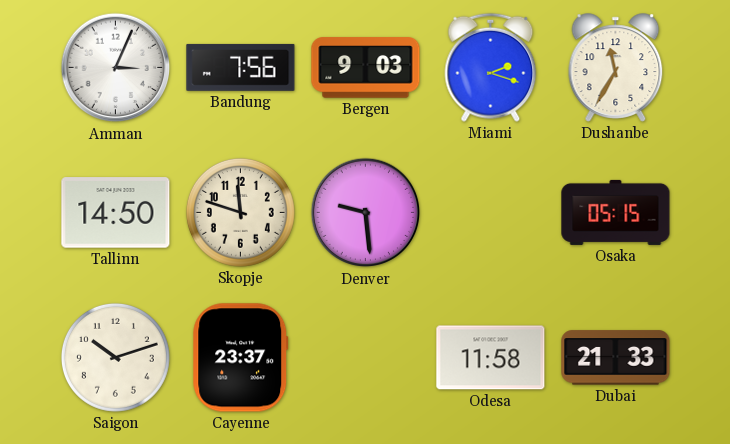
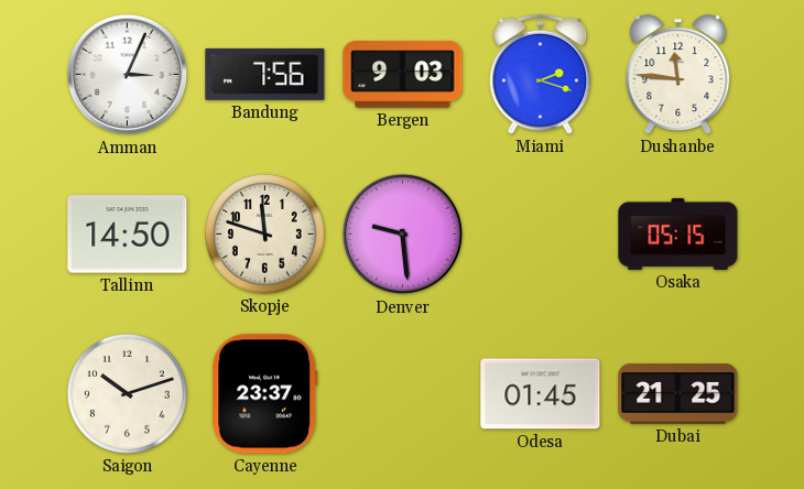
Dushanbe: 11:35 -> 11:46 (678, 75)
Odesa: 11:58 -> 01:45 (541, 394)
Dubai: 21:33 -> 21:25 (678, 394)
